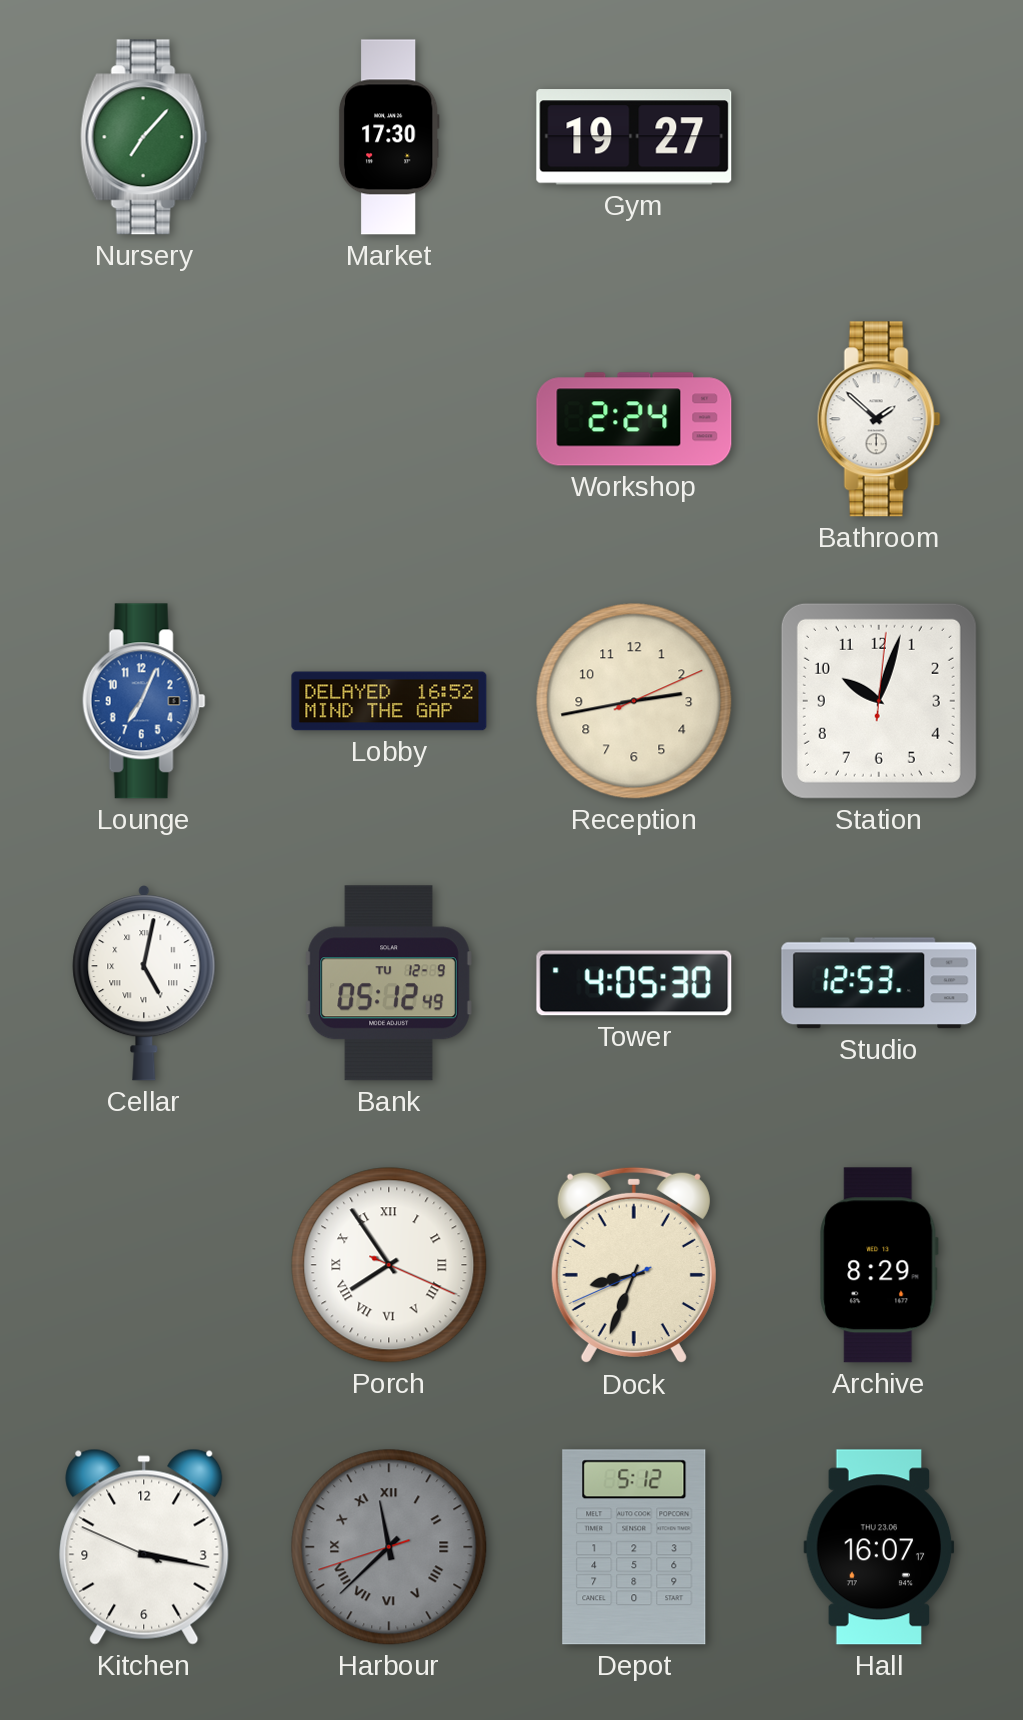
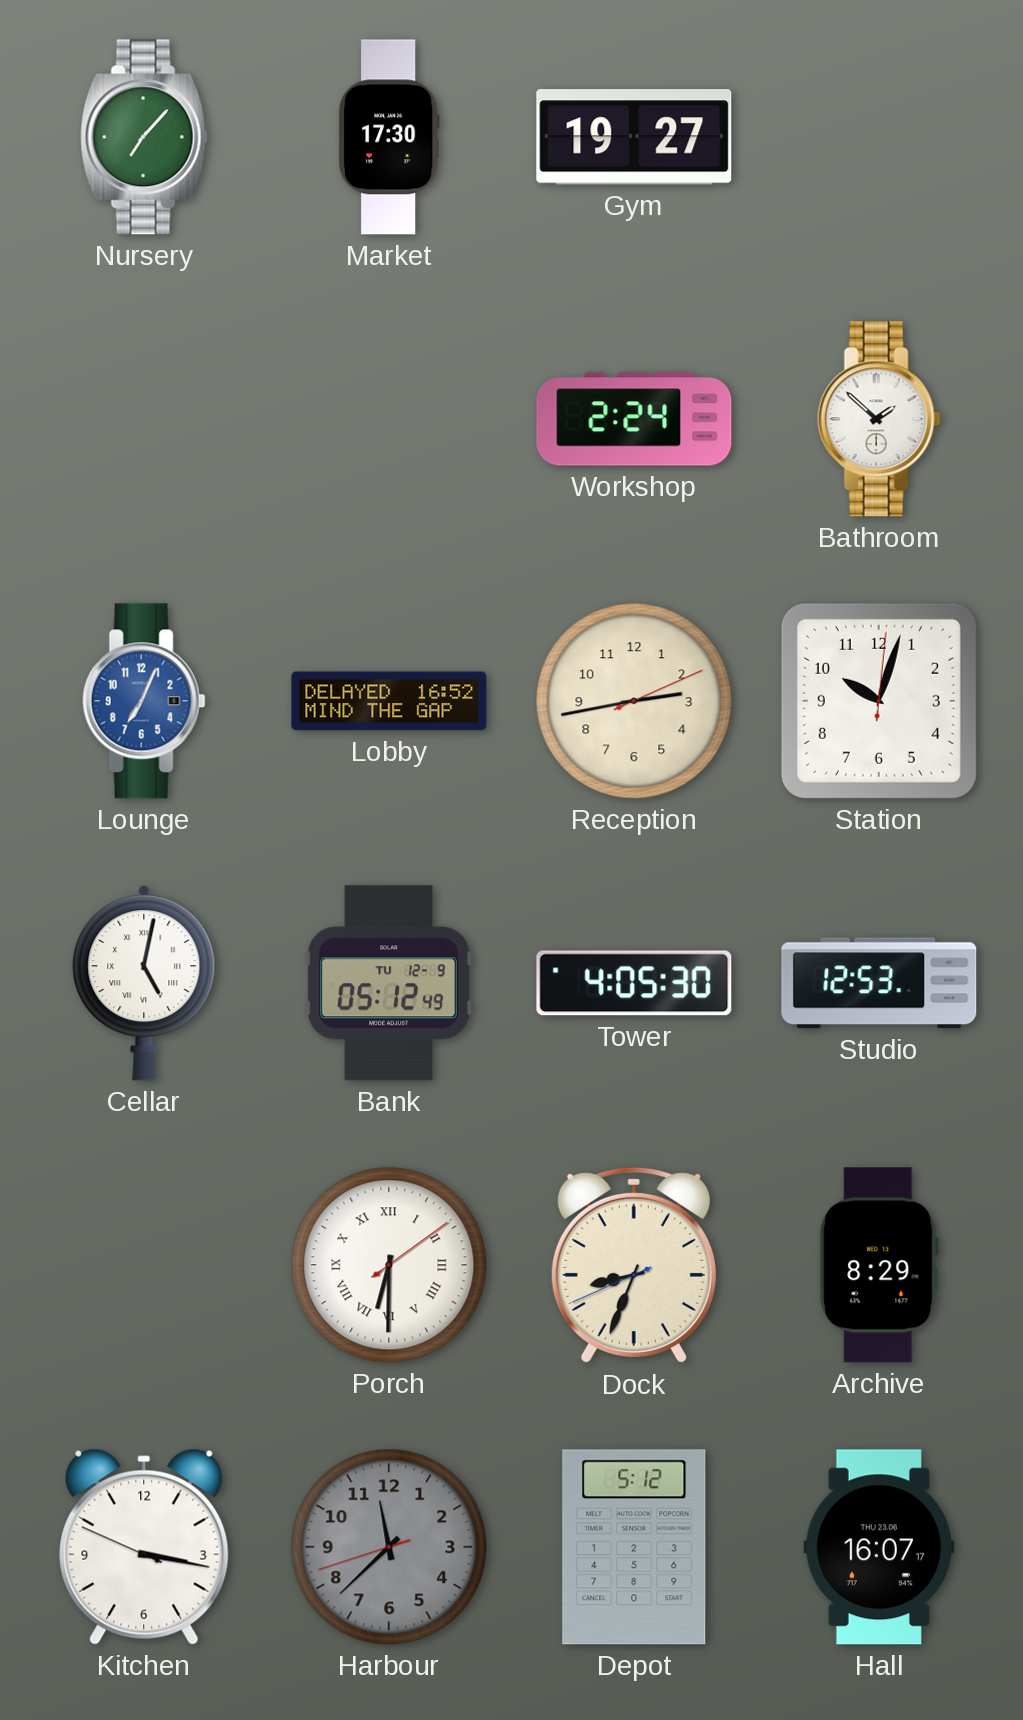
Porch: 7:54 -> 6:30 (389, 1265)
Harbour numerals: Roman -> Arabic (389, 1547)
